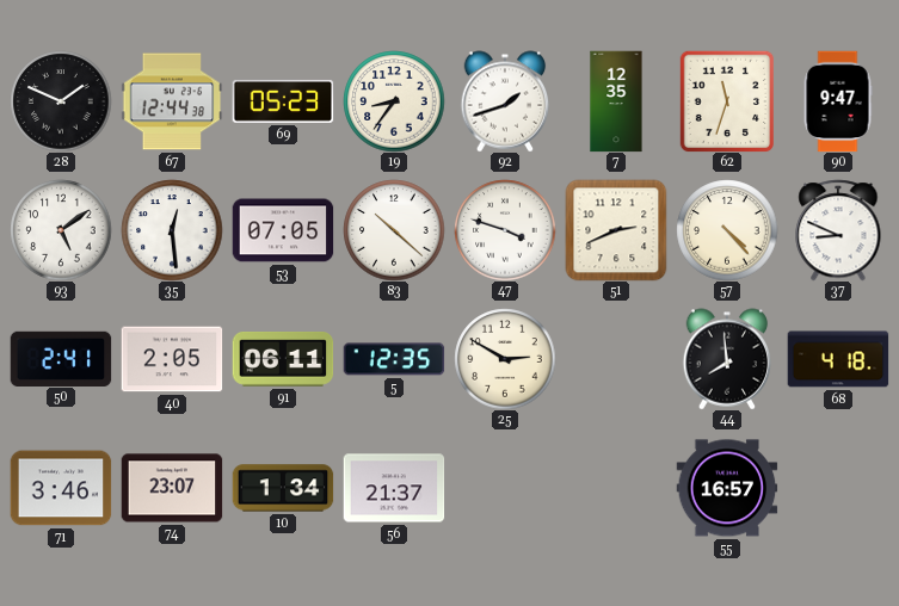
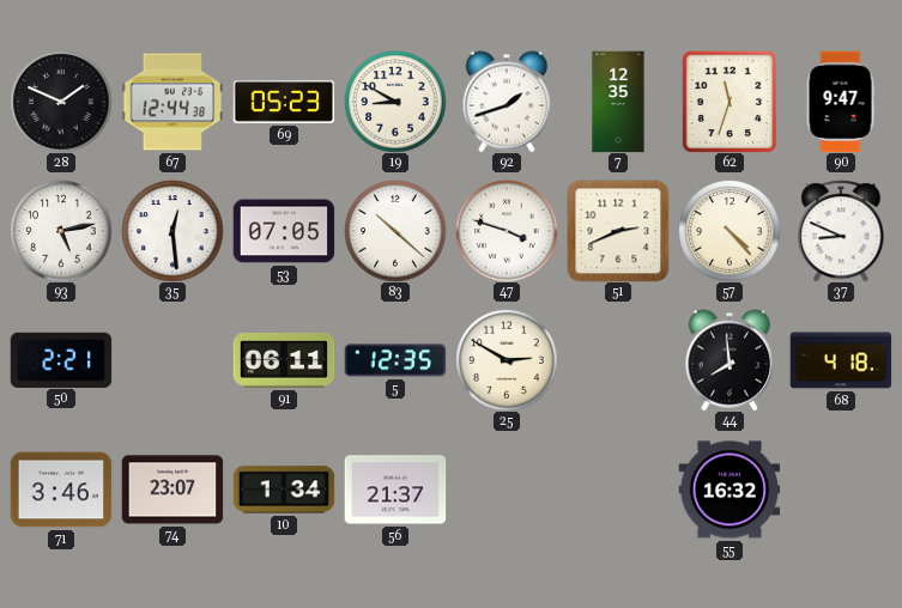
19: 8:36 -> 8:50 (395, 102)
93: 5:09 -> 5:13 (61, 231)
50: 2:41 -> 2:21 (61, 359)
40: 2:05 -> none (172, 359)
55: 16:57 -> 16:32 (730, 490)
